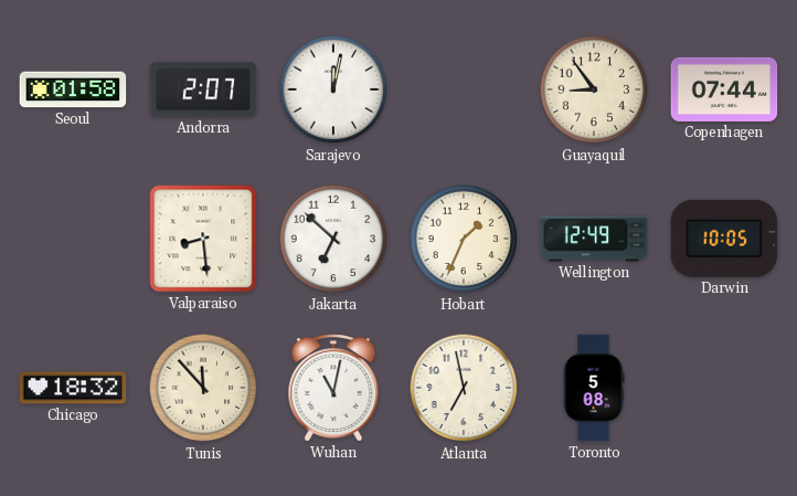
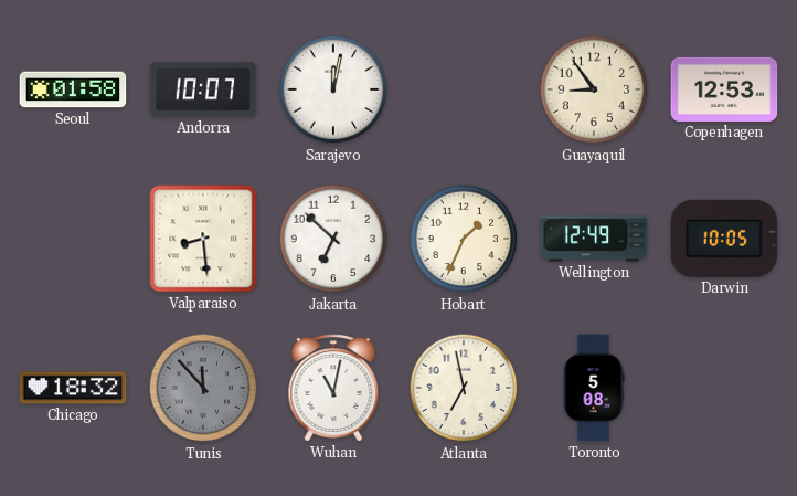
Andorra: 2:07 -> 10:07 (203, 89)
Copenhagen: 07:44 -> 12:53 (724, 89)
Tunis dial: cream -> grey (203, 388)
